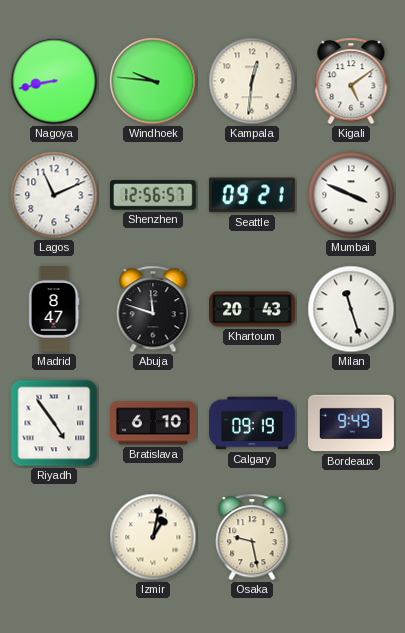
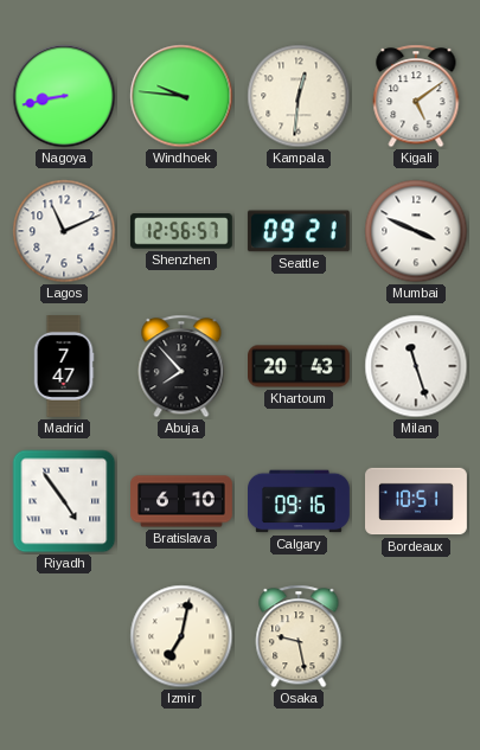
Madrid: 8:47 -> 7:47 (64, 367)
Abuja: 11:48 -> 7:53 (181, 366)
Calgary: 09:19 -> 09:16 (300, 501)
Bordeaux: 9:49 -> 10:51 (417, 501)
Izmir: 1:02 -> 7:02 (181, 636)
